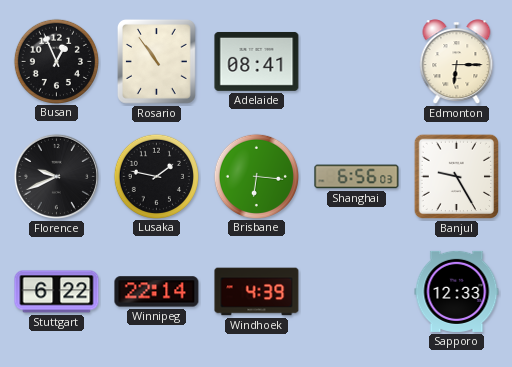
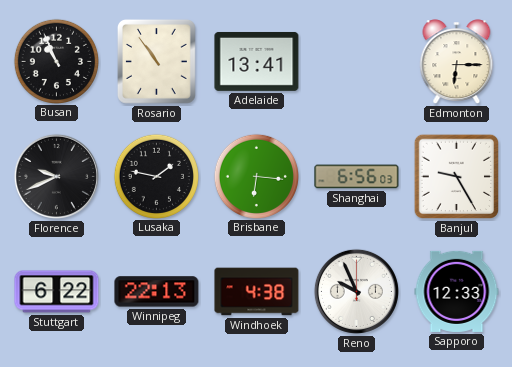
Busan: 12:56 -> 10:56 (56, 61)
Adelaide: 08:41 -> 13:41 (257, 61)
Winnipeg: 22:14 -> 22:13 (157, 292)
Windhoek: 4:39 -> 4:38 (257, 292)
Reno: none -> 9:56 (356, 291)
